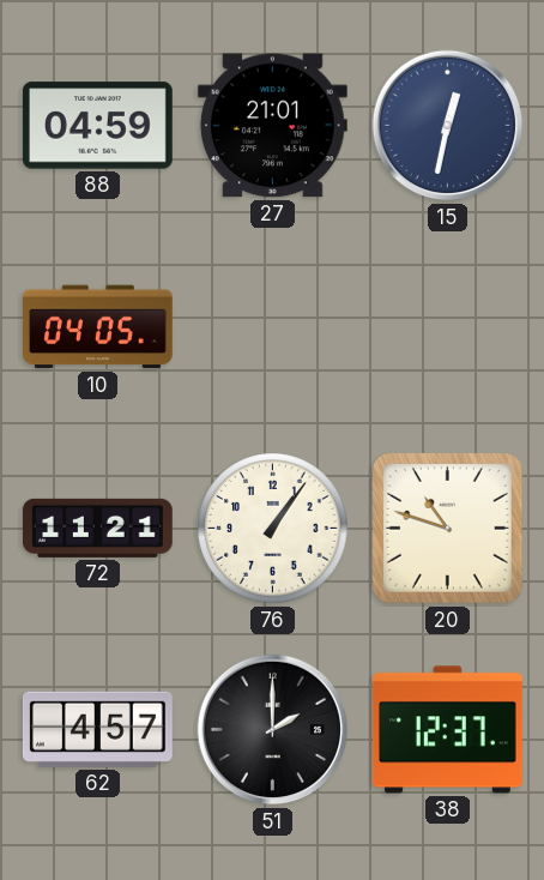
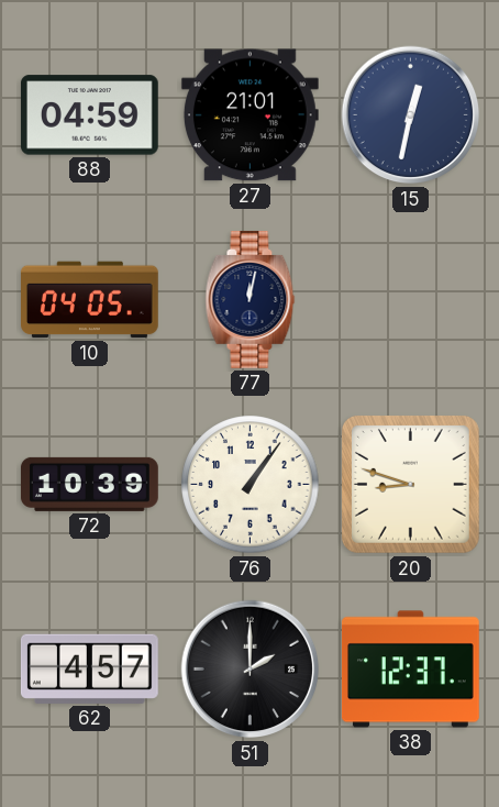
77: none -> 12:02 (251, 299)
72: 11:21 -> 10:39 (89, 484)
20: 10:48 -> 8:48 (410, 484)
